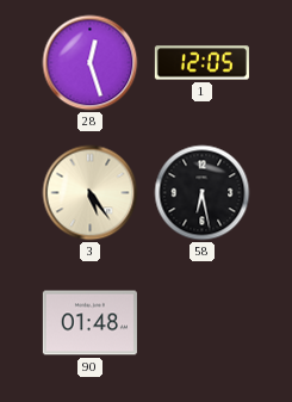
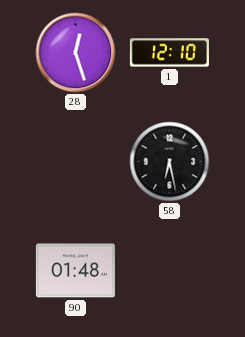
1: 12:05 -> 12:10 (169, 53)
3: 5:24 -> none (91, 193)
